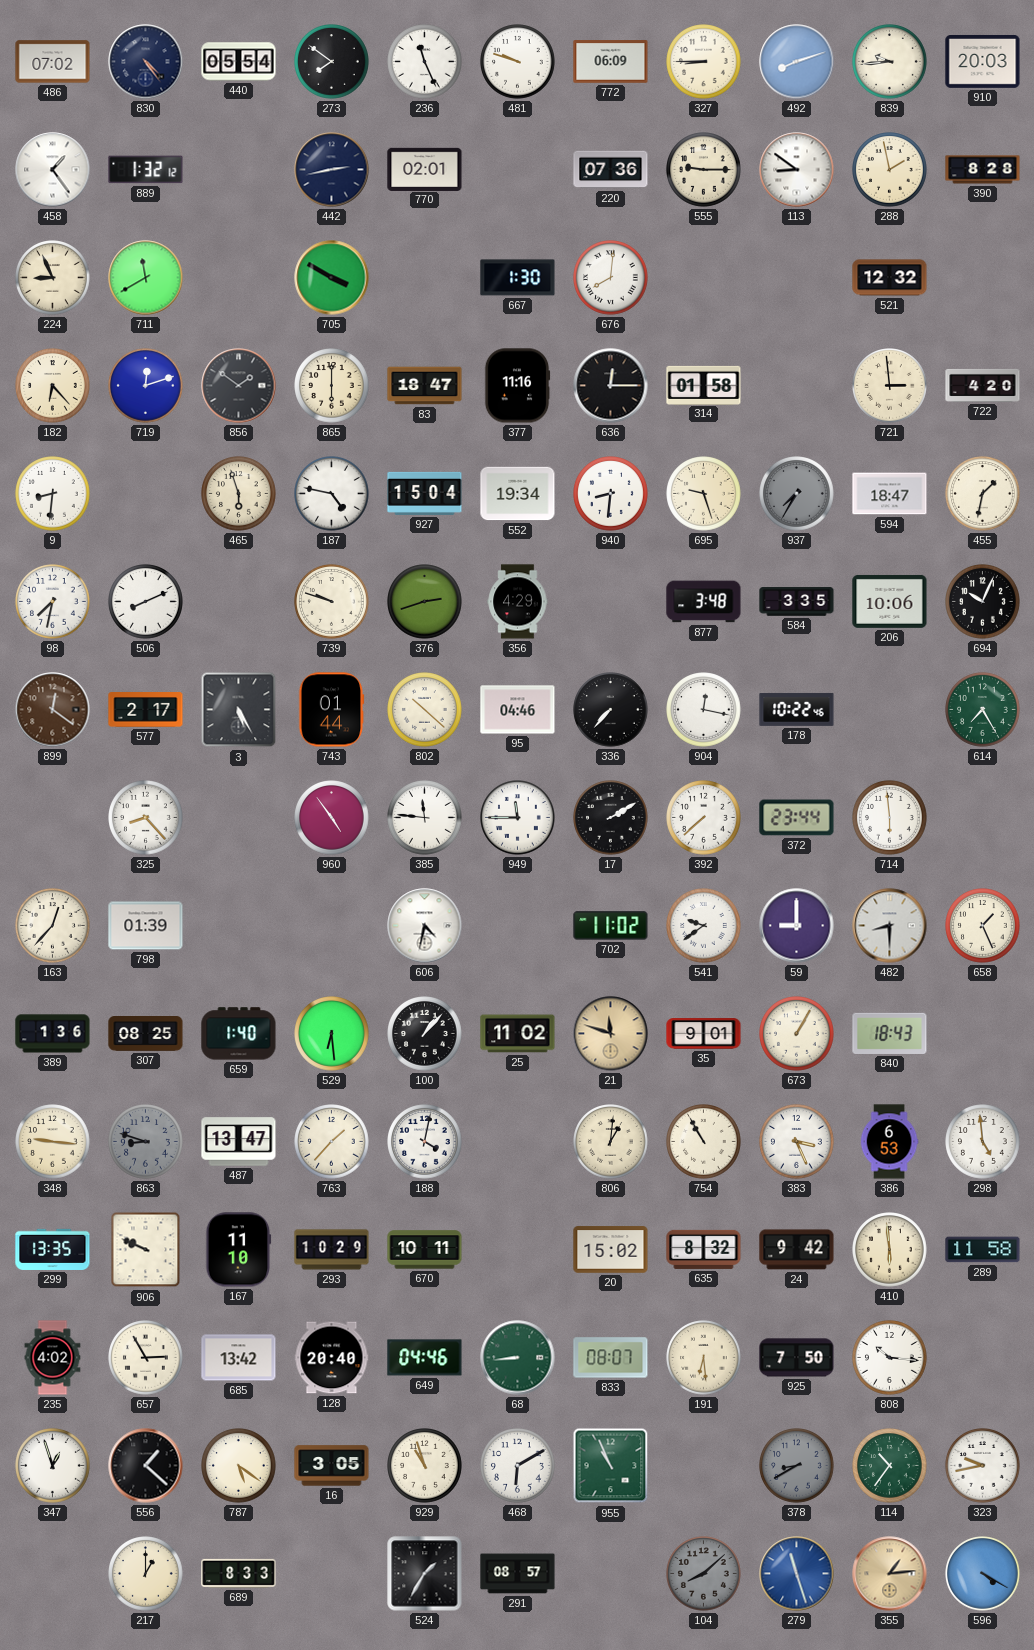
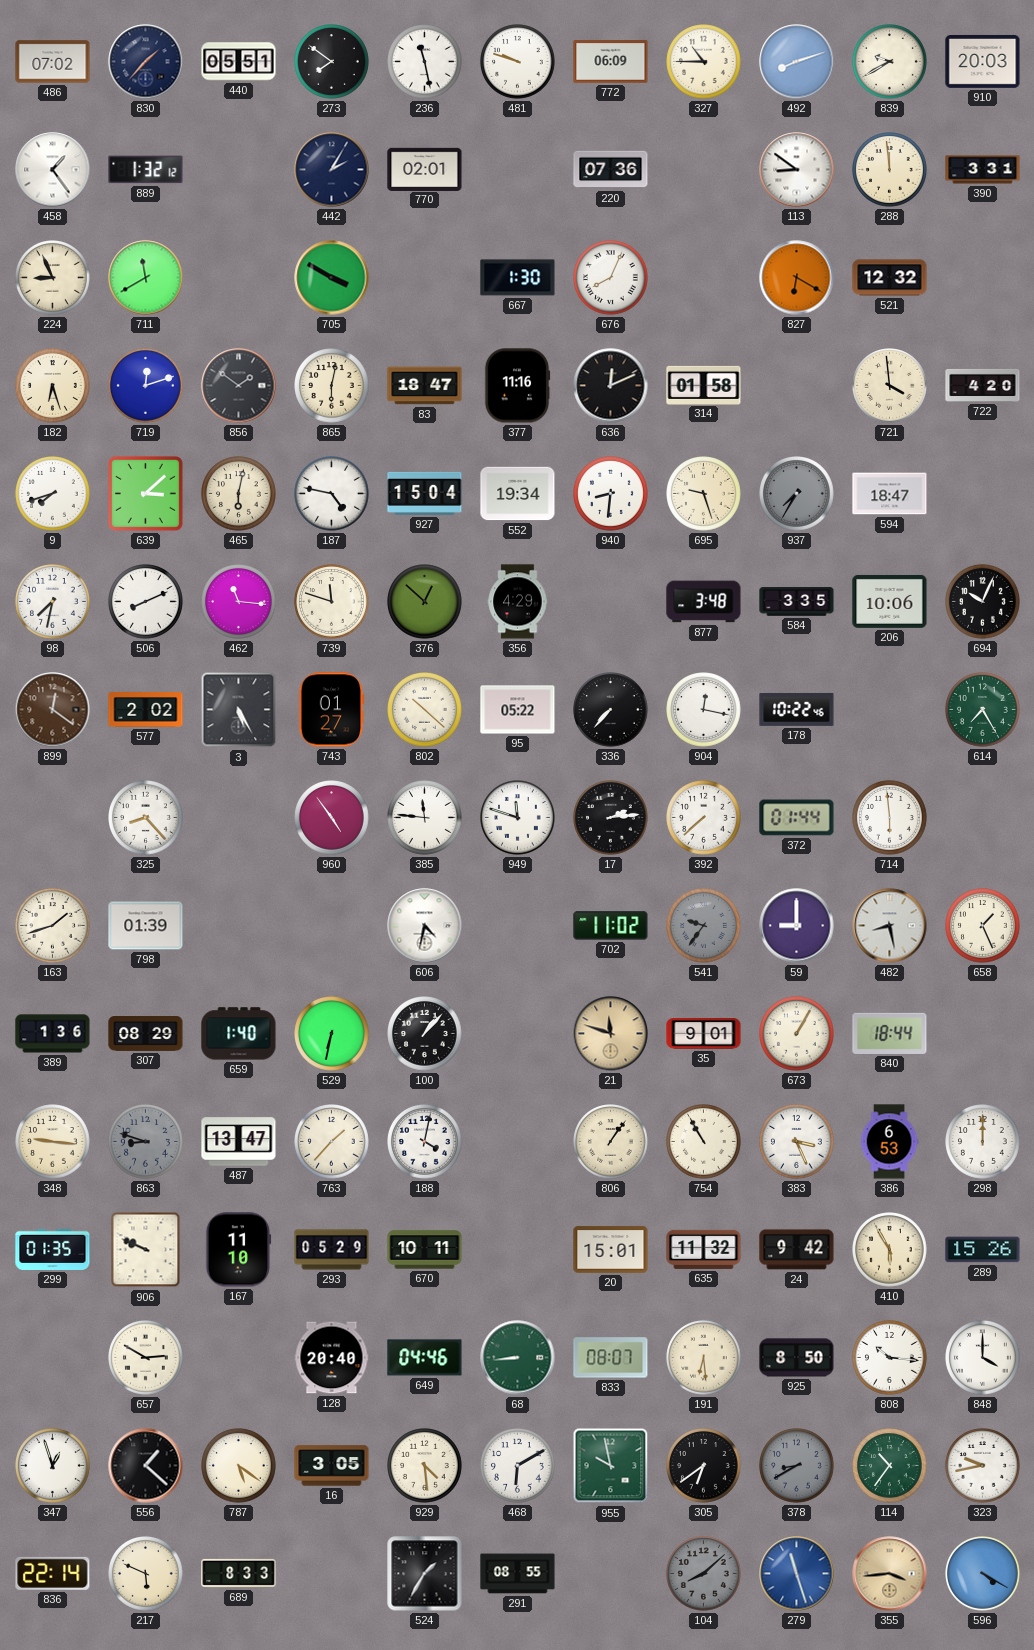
830: 4:24 -> 1:37 (146, 62)
440: 05:54 -> 05:51 (239, 62)
236: 11:26 -> 11:28 (425, 62)
327: 8:45 -> 10:45 (704, 62)
839: 9:44 -> 9:40 (890, 62)
442: 2:43 -> 2:05 (332, 170)
555: 9:15 -> none (704, 170)
288: 1:58 -> 11:59 (890, 170)
390: 8:28 -> 3:31 (983, 170)
676: 8:01 -> 8:04 (611, 278)
827: none -> 6:20 (797, 278)
182: 6:23 -> 6:27 (53, 386)
865: 6:00 -> 6:02 (332, 386)
636: 12:15 -> 12:11 (611, 386)
721: 2:59 -> 3:59 (890, 386)
9: 8:31 -> 7:42 (53, 494)
639: none -> 3:08 (145, 493)
465: 5:57 -> 6:02 (239, 494)
455: 1:32 -> none (983, 494)
462: none -> 11:16 (239, 602)
739: 9:48 -> 11:48 (332, 602)
376: 2:42 -> 12:52 (425, 602)
577: 2:17 -> 2:02 (146, 710)
743: 01:44 -> 01:27 (331, 710)
95: 04:46 -> 05:22 (518, 710)
949: 11:45 -> 11:48 (518, 818)
17: 2:10 -> 2:14 (611, 818)
372: 23:44 -> 01:44 (797, 818)
163: 12:37 -> 1:42 (53, 926)
541: 9:39 -> 9:36 (704, 926)
541 dial: white -> grey (704, 926)
482: 8:30 -> 8:28 (890, 926)
307: 08:25 -> 08:29 (146, 1034)
529: 6:29 -> 6:32 (332, 1034)
25: 11:02 -> none (518, 1034)
840: 18:43 -> 18:44 (890, 1033)
806: 1:01 -> 1:06 (611, 1142)
298: 4:59 -> 12:00 (983, 1142)
299: 13:35 -> 01:35 (53, 1249)
293: 10:29 -> 05:29 (332, 1250)
20: 15:02 -> 15:01 (611, 1250)
635: 8:32 -> 11:32 (704, 1249)
410: 5:59 -> 5:55 (890, 1250)
289: 11:58 -> 15:26 (983, 1250)
235: 4:02 -> none (53, 1358)
657: 2:55 -> 2:50 (146, 1358)
685: 13:42 -> none (239, 1358)
925: 7:50 -> 8:50 (797, 1358)
848: none -> 4:00 (983, 1358)
929: 10:57 -> 4:29 (425, 1466)
955: 10:56 -> 9:58 (611, 1466)
305: none -> 6:39 (704, 1466)
836: none -> 22:14 (53, 1573)
217: 1:00 -> 5:49 (146, 1574)
291: 08:57 -> 08:55 (518, 1574)
355: 1:14 -> 3:44 (890, 1574)
